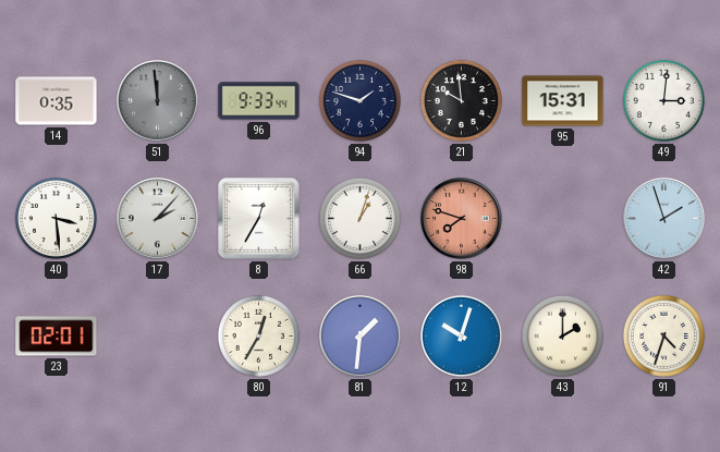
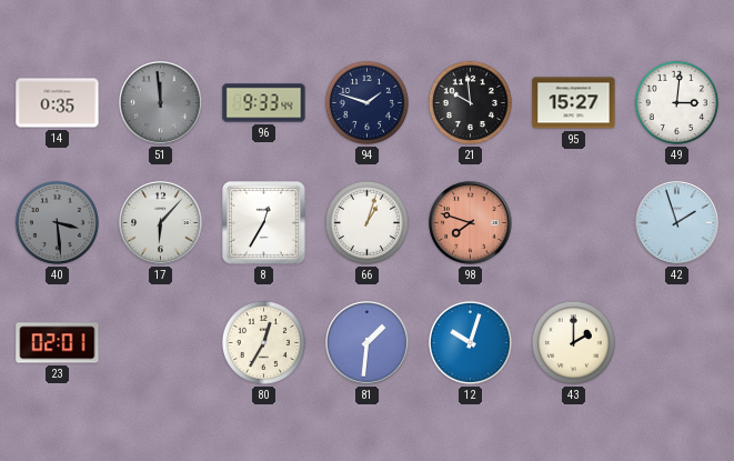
95: 15:31 -> 15:27 (574, 103)
40 dial: white -> grey (57, 222)
17: 2:07 -> 6:07 (161, 223)
91: 4:33 -> none (663, 335)
